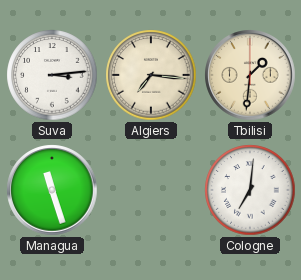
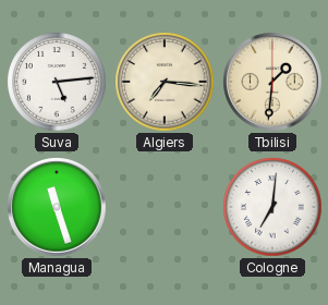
Suva: 3:14 -> 5:14 (57, 82)
